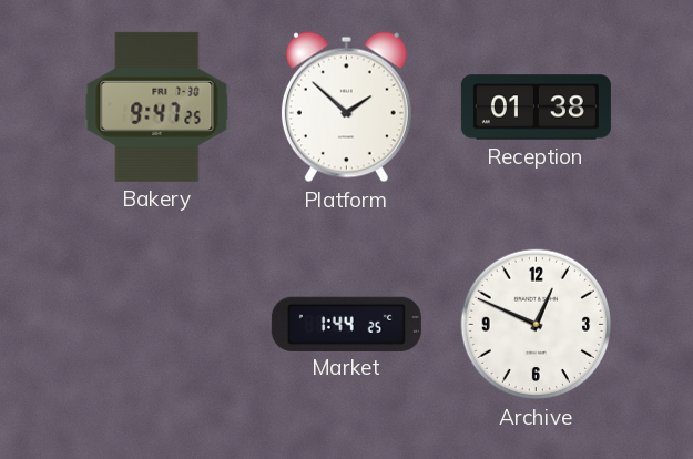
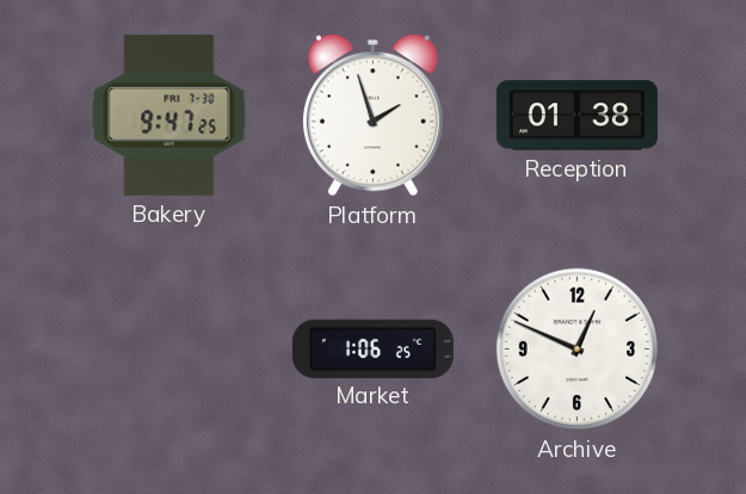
Platform: 1:52 -> 1:57 (372, 116)
Market: 1:44 -> 1:06 (372, 348)
